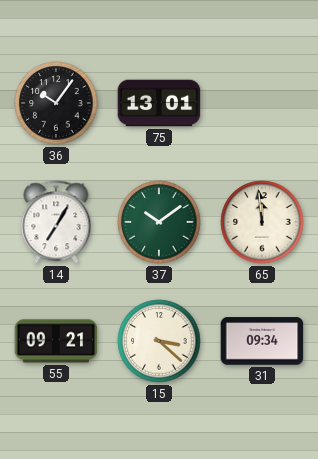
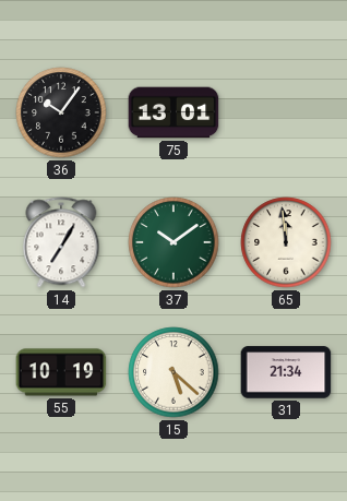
55: 09:21 -> 10:19 (61, 372)
15: 3:22 -> 5:22 (174, 372)
31: 09:34 -> 21:34 (286, 372)
